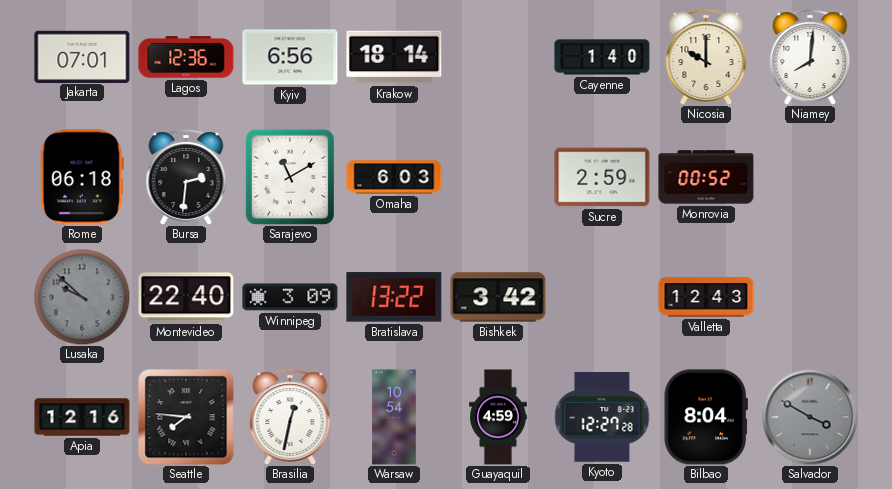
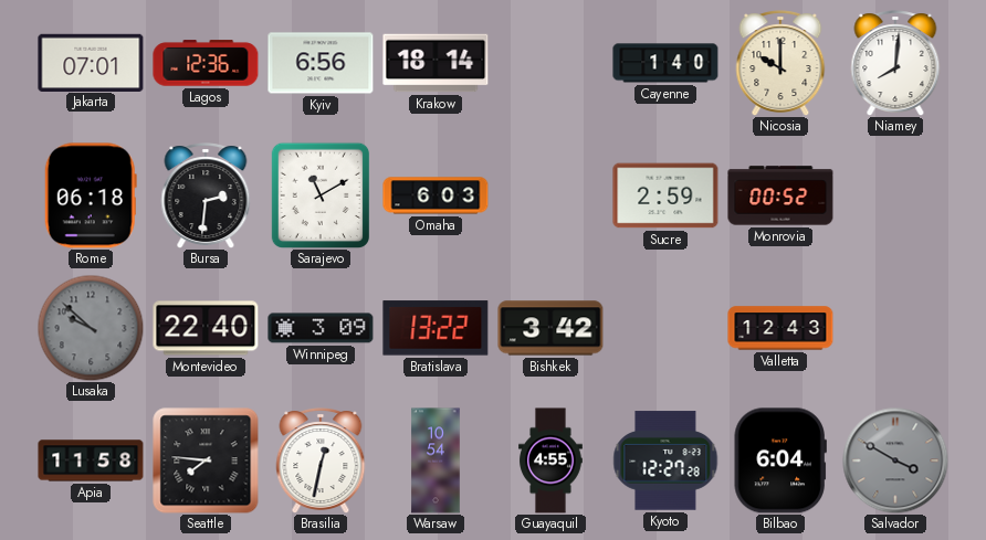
Apia: 12:16 -> 11:58 (91, 460)
Guayaquil: 4:59 -> 4:55 (550, 460)
Bilbao: 8:04 -> 6:04 (780, 460)
